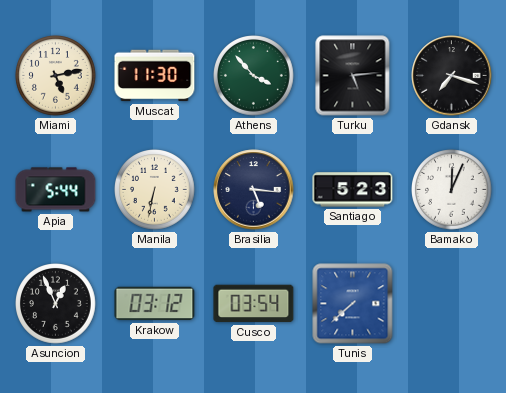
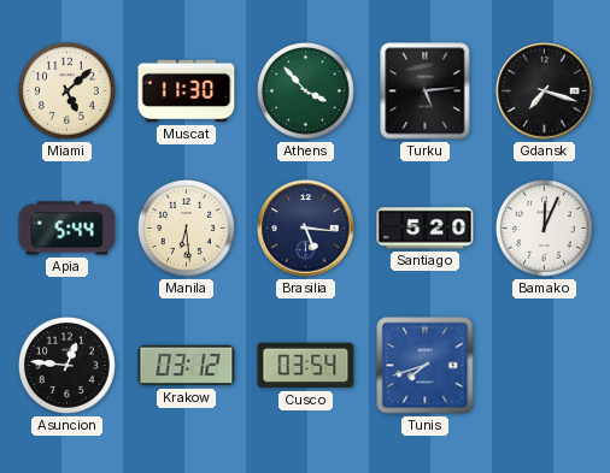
Miami: 5:13 -> 5:08 (68, 91)
Manila: 6:32 -> 6:29 (187, 229)
Santiago: 5:23 -> 5:20 (426, 229)
Asuncion: 12:56 -> 12:46 (68, 366)
Tunis: 7:38 -> 7:42 (426, 366)
